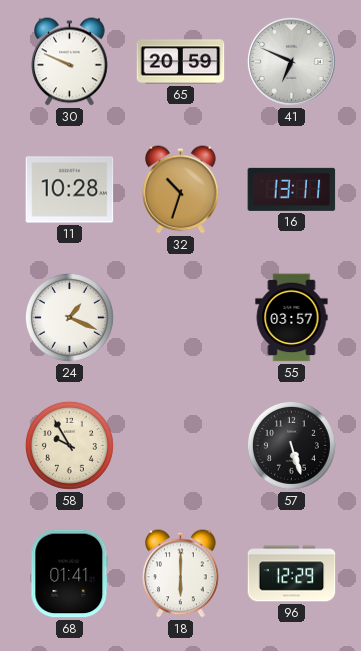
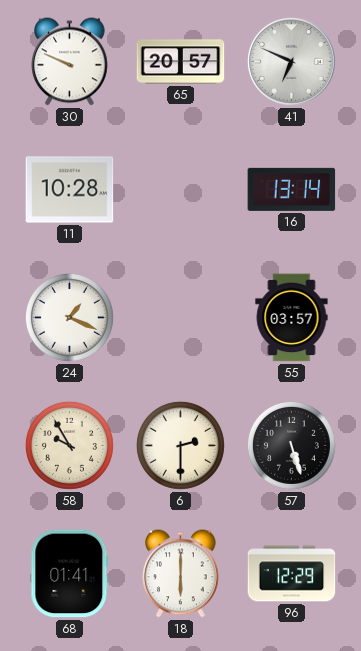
65: 20:59 -> 20:57 (181, 62)
32: 10:33 -> none (181, 190)
16: 13:11 -> 13:14 (292, 189)
6: none -> 2:30 (180, 445)
